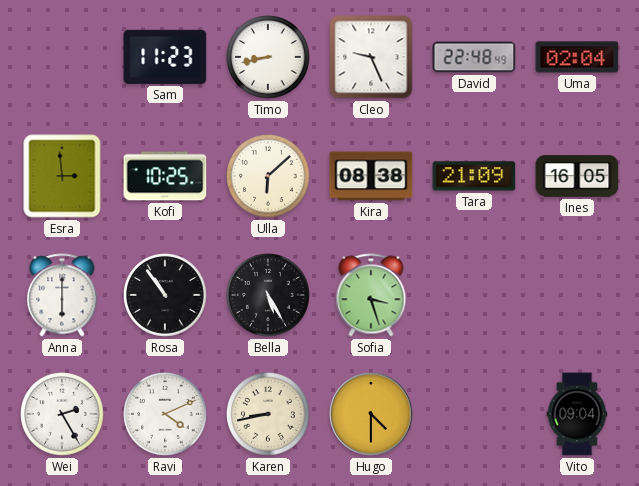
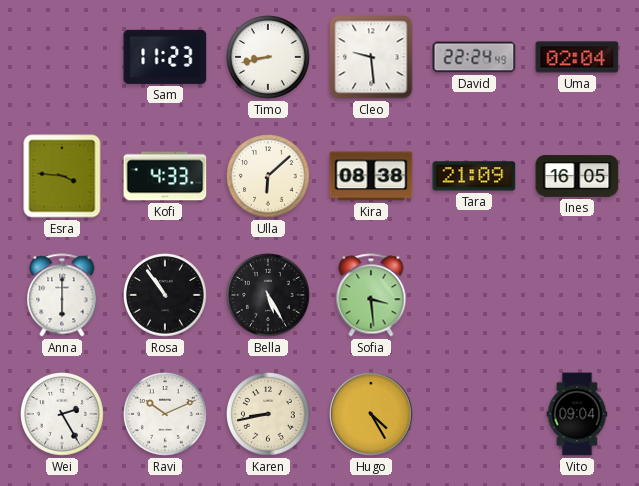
Cleo: 9:26 -> 9:29 (371, 57)
David: 22:48 -> 22:24 (474, 57)
Esra: 2:59 -> 3:46 (62, 176)
Kofi: 10:25 -> 4:33 (165, 176)
Sofia: 3:27 -> 3:29 (371, 295)
Ravi: 4:11 -> 10:11 (166, 415)
Hugo: 4:30 -> 4:25 (371, 414)
